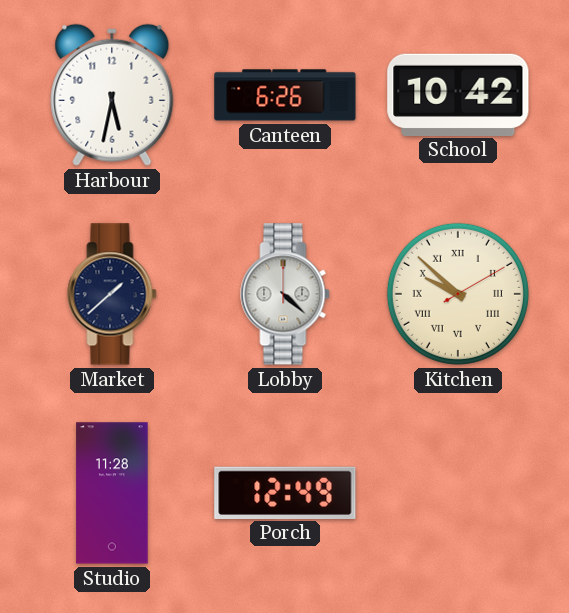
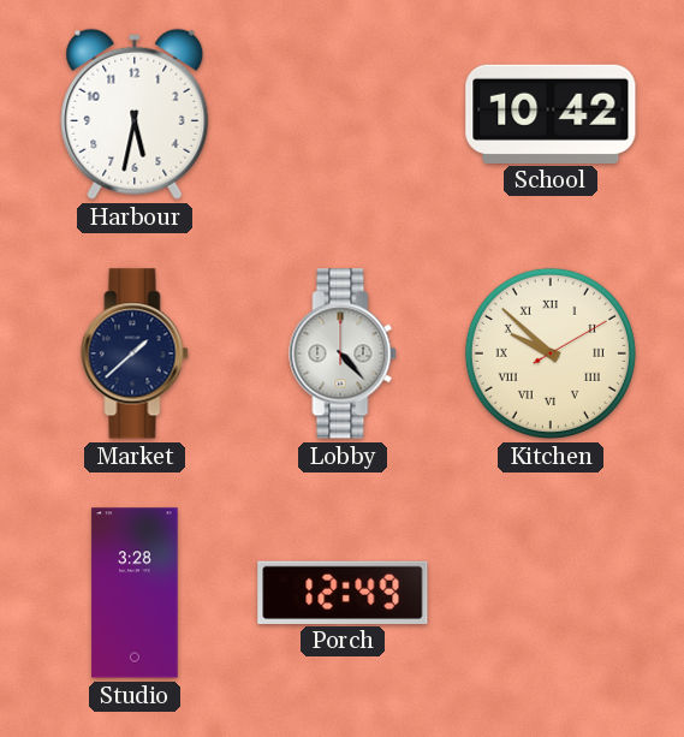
Canteen: 6:26 -> none (285, 95)
Lobby: 4:22 -> 4:23 (343, 353)
Studio: 11:28 -> 3:28 (135, 593)
